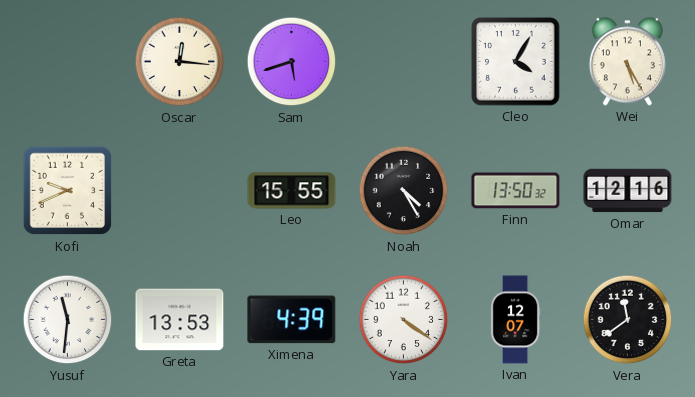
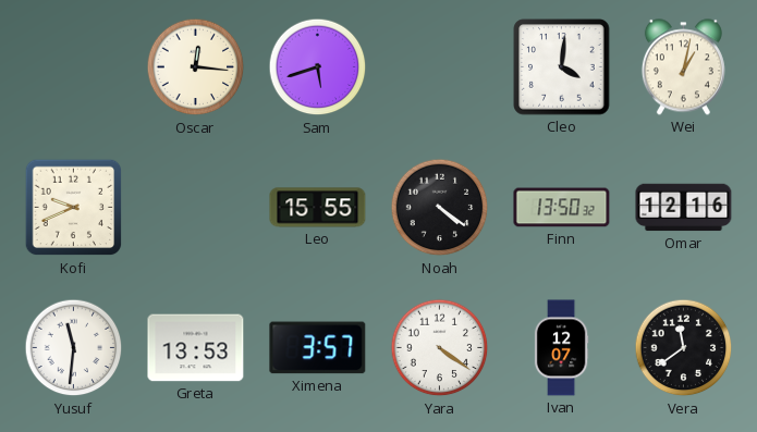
Cleo: 4:05 -> 4:01 (562, 67)
Wei: 5:25 -> 1:02 (683, 67)
Noah: 4:25 -> 4:21 (440, 208)
Ximena: 4:39 -> 3:57 (318, 348)
